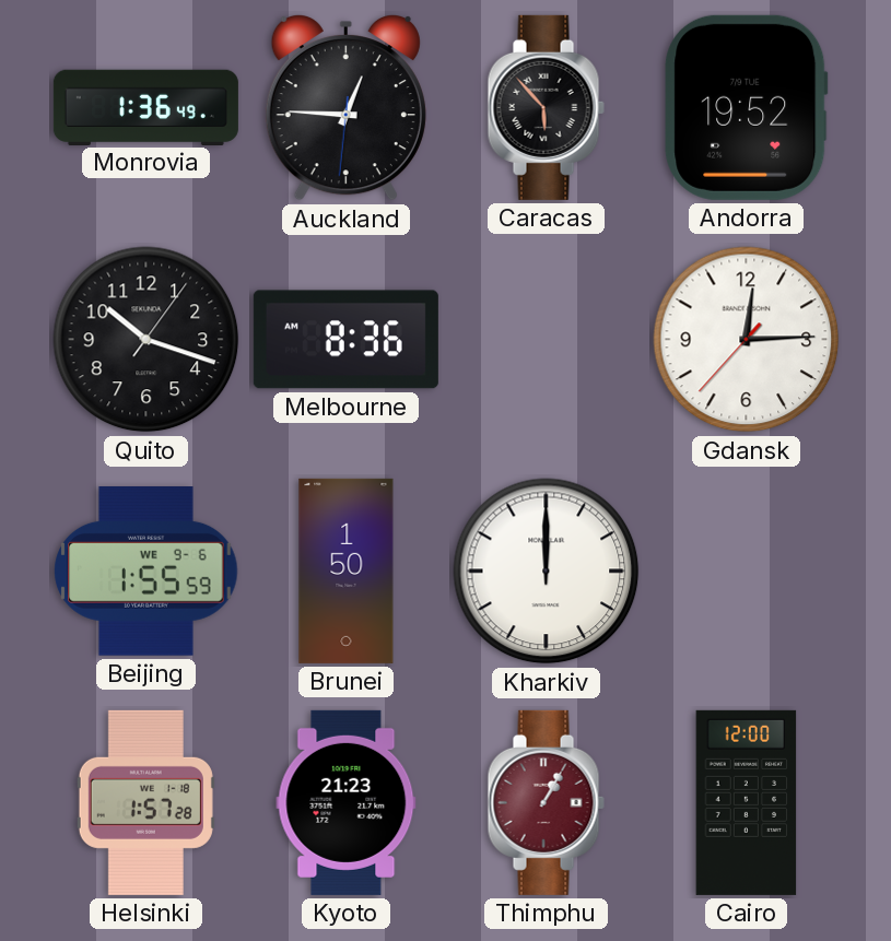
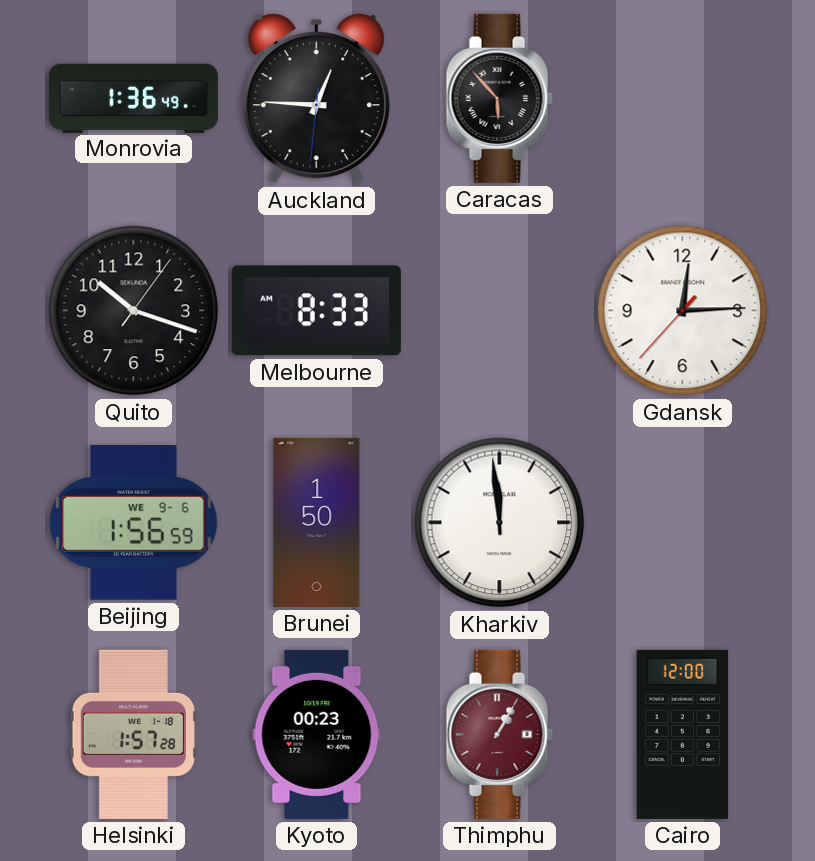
Andorra: 19:52 -> none (747, 107)
Melbourne: 8:36 -> 8:33 (316, 311)
Beijing: 1:55 -> 1:56 (134, 523)
Kharkiv: 12:00 -> 11:59 (500, 523)
Kyoto: 21:23 -> 00:23 (317, 734)
